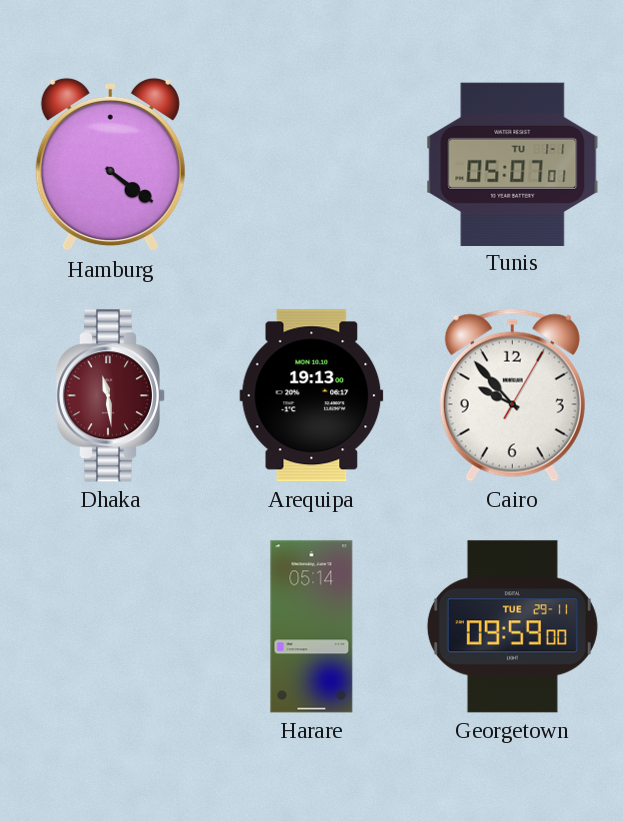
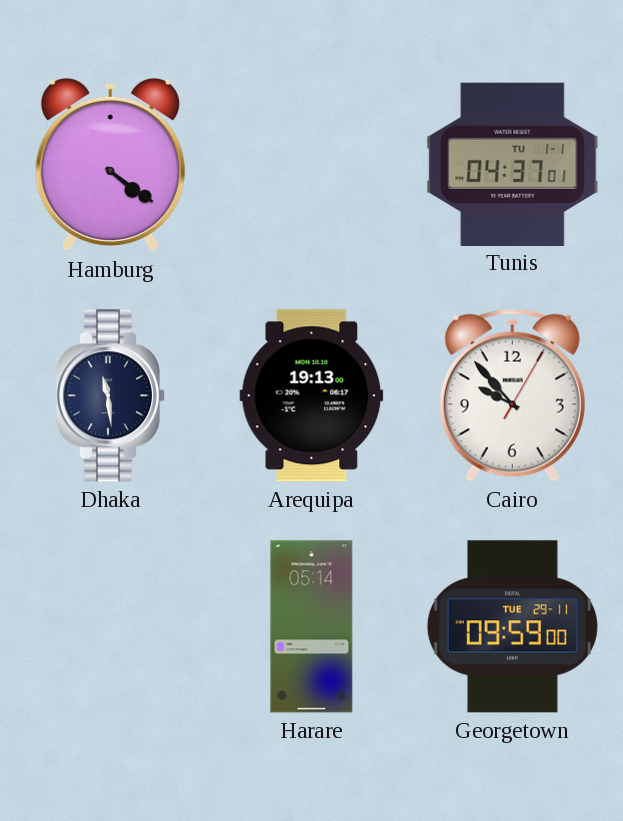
Tunis: 05:07 -> 04:37 (513, 164)
Dhaka dial: burgundy -> navy (110, 396)
